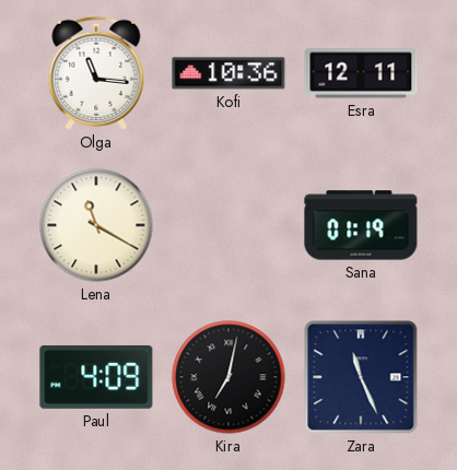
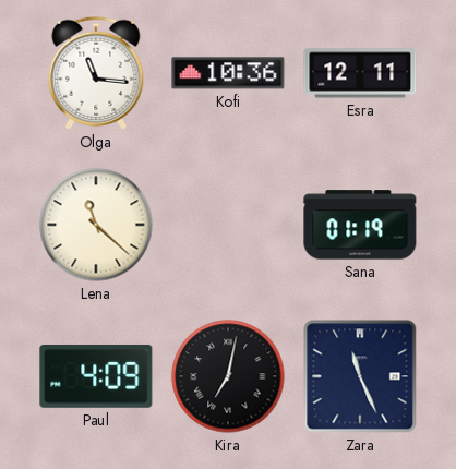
Lena: 11:20 -> 11:22 (96, 225)
